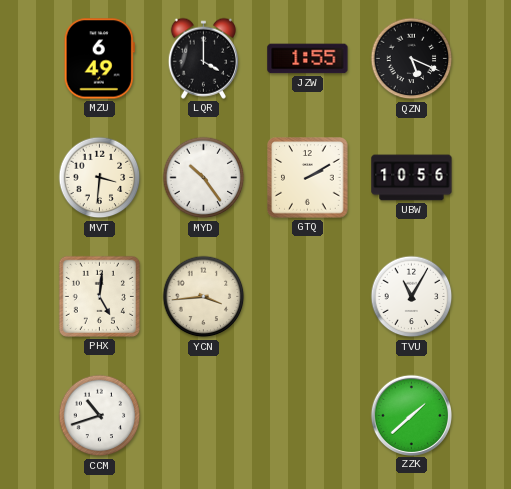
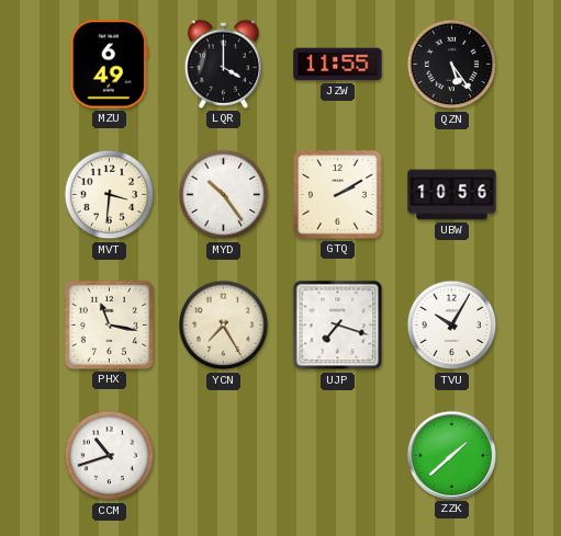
JZW: 1:55 -> 11:55 (338, 65)
QZN: 5:19 -> 5:24 (452, 65)
PHX: 5:01 -> 11:17 (109, 324)
YCN: 3:44 -> 7:25 (224, 326)
UJP: none -> 7:18 (338, 326)
TVU: 11:05 -> 10:05 (452, 326)
